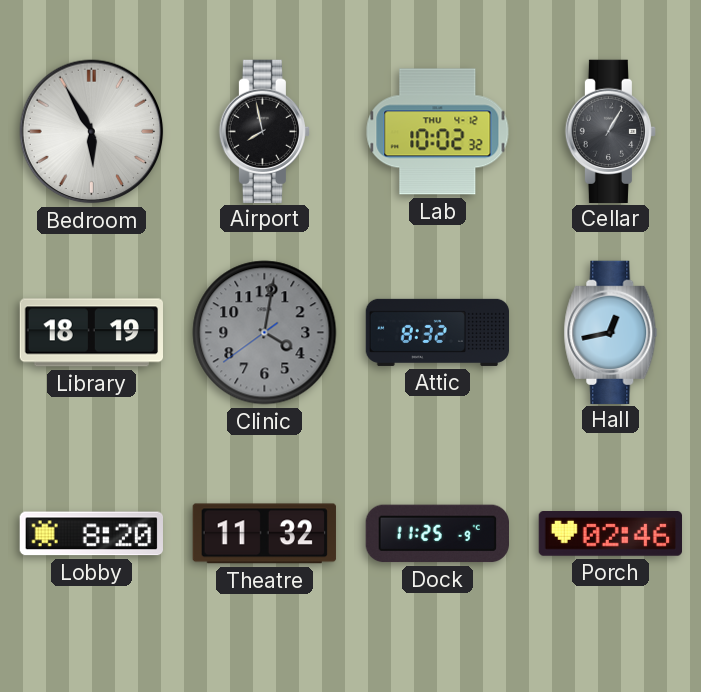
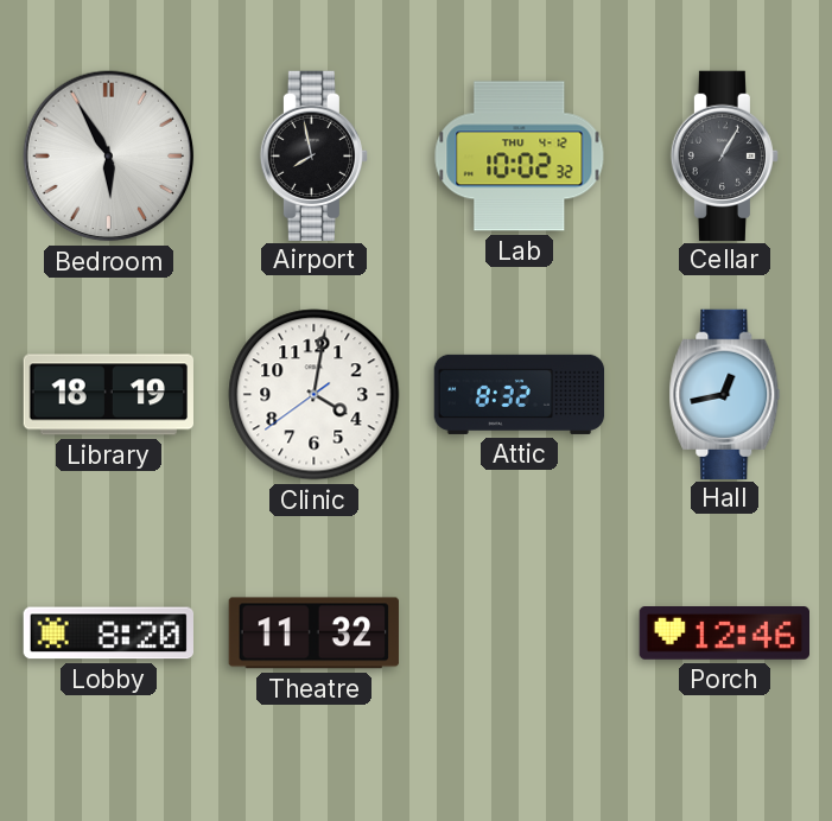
Clinic dial: grey -> white (315, 395)
Dock: 11:25 -> none (437, 534)
Porch: 02:46 -> 12:46 (724, 634)
